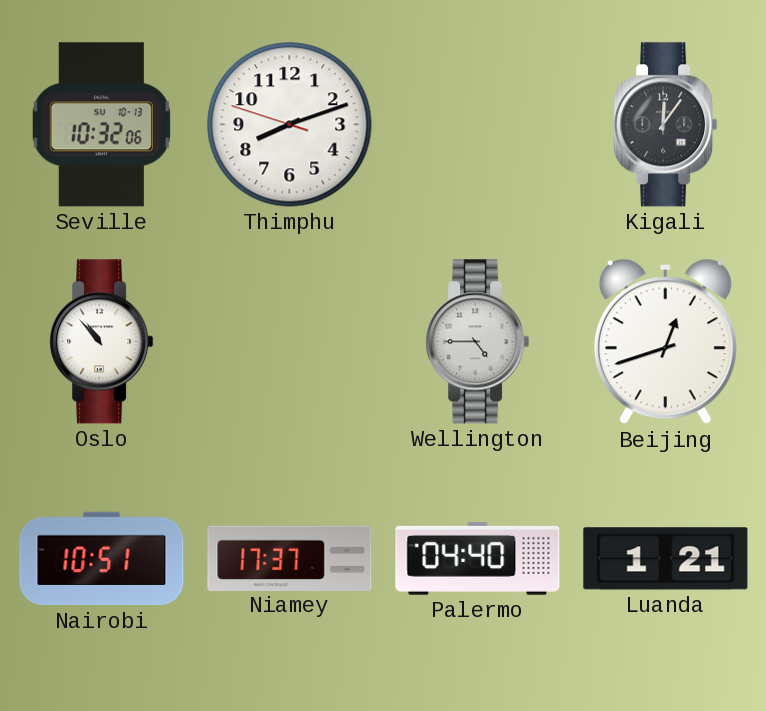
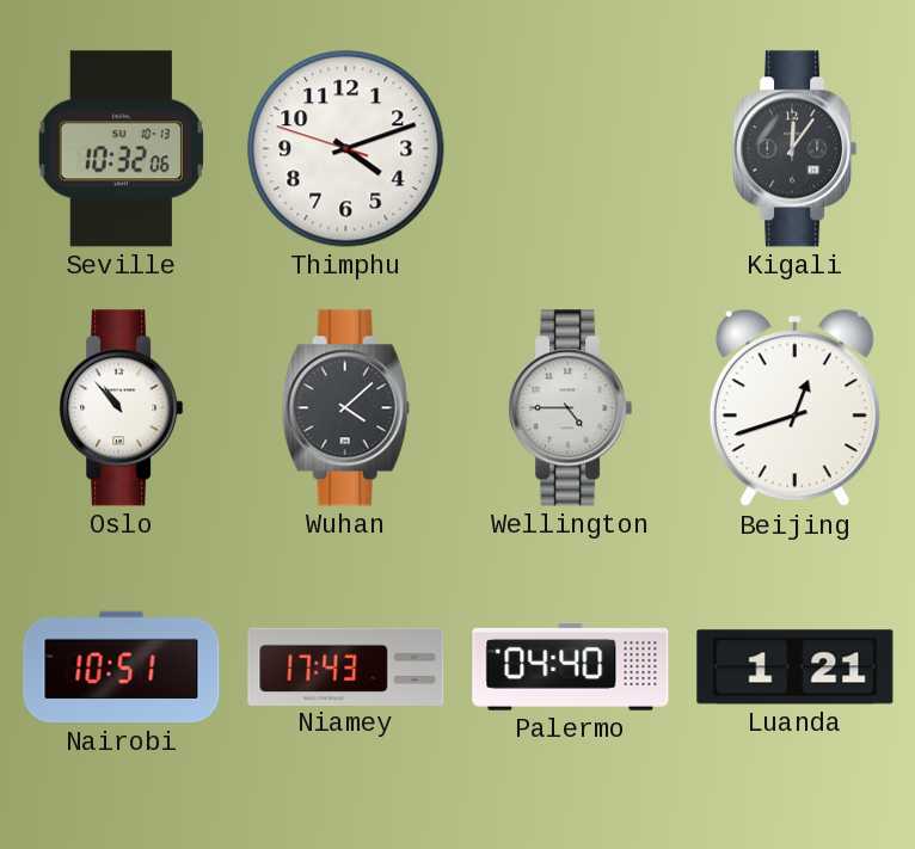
Thimphu: 8:11 -> 4:11 (346, 149)
Wuhan: none -> 4:08 (345, 408)
Niamey: 17:37 -> 17:43 (346, 666)
